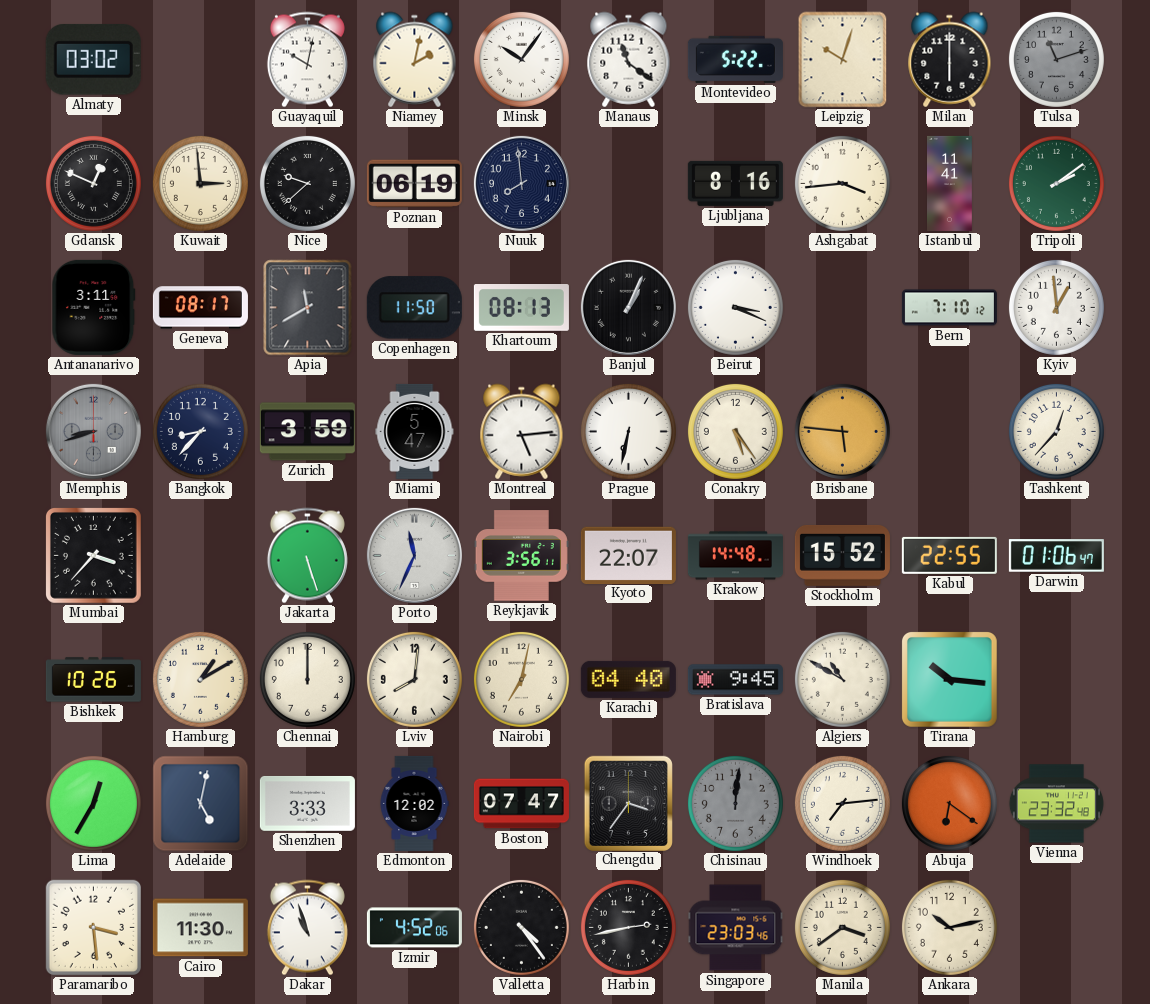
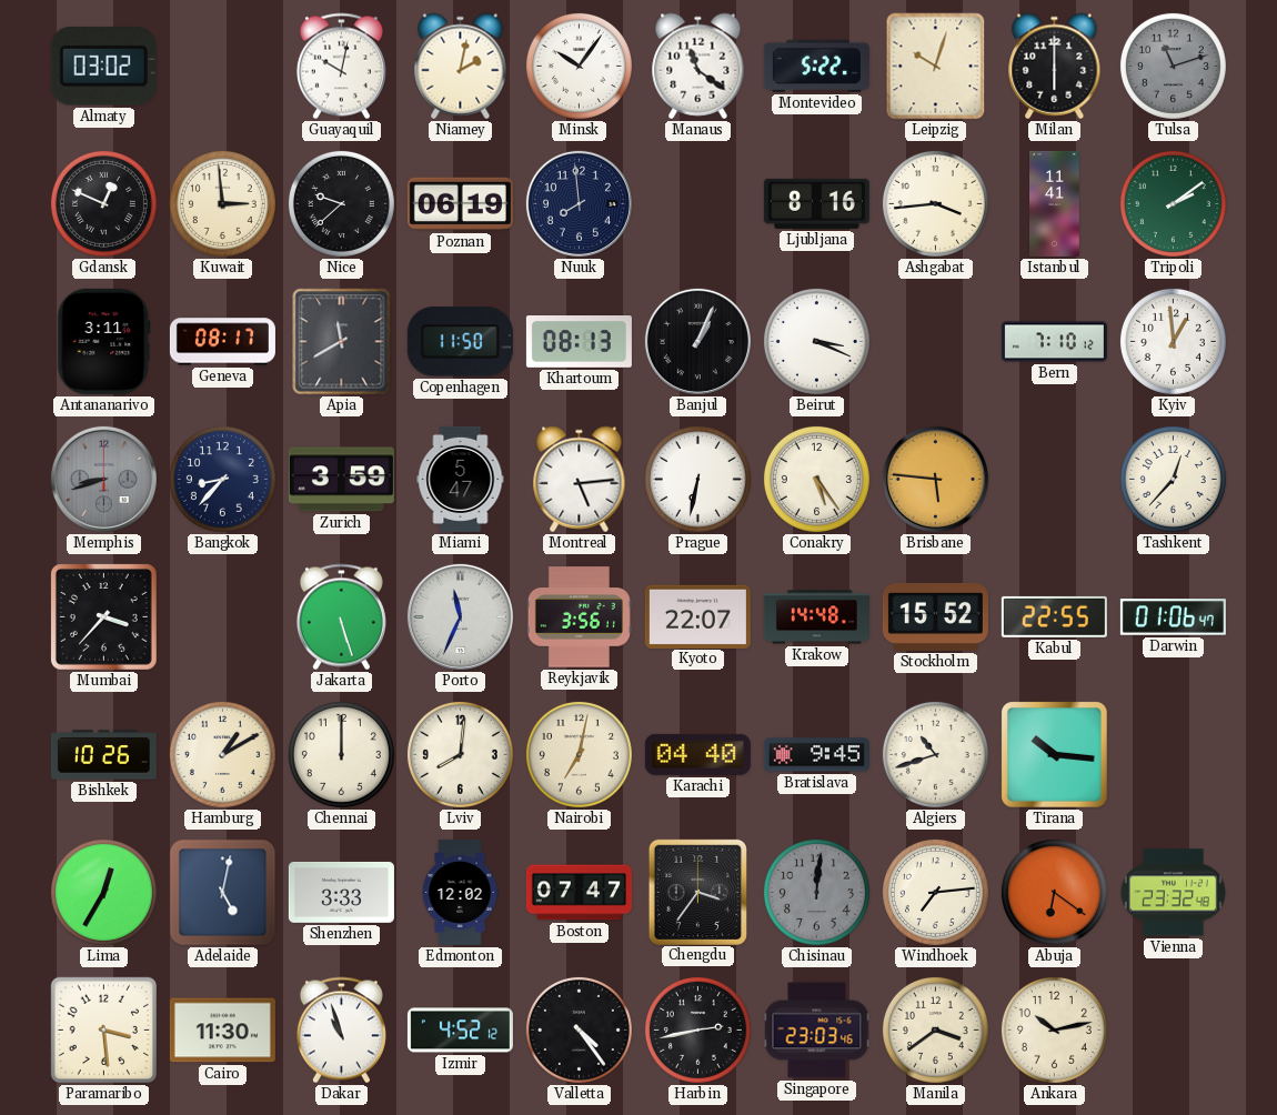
Algiers: 10:50 -> 10:42 (935, 754)
Izmir: 4:52:06 -> 4:52:12 (460, 1031)
